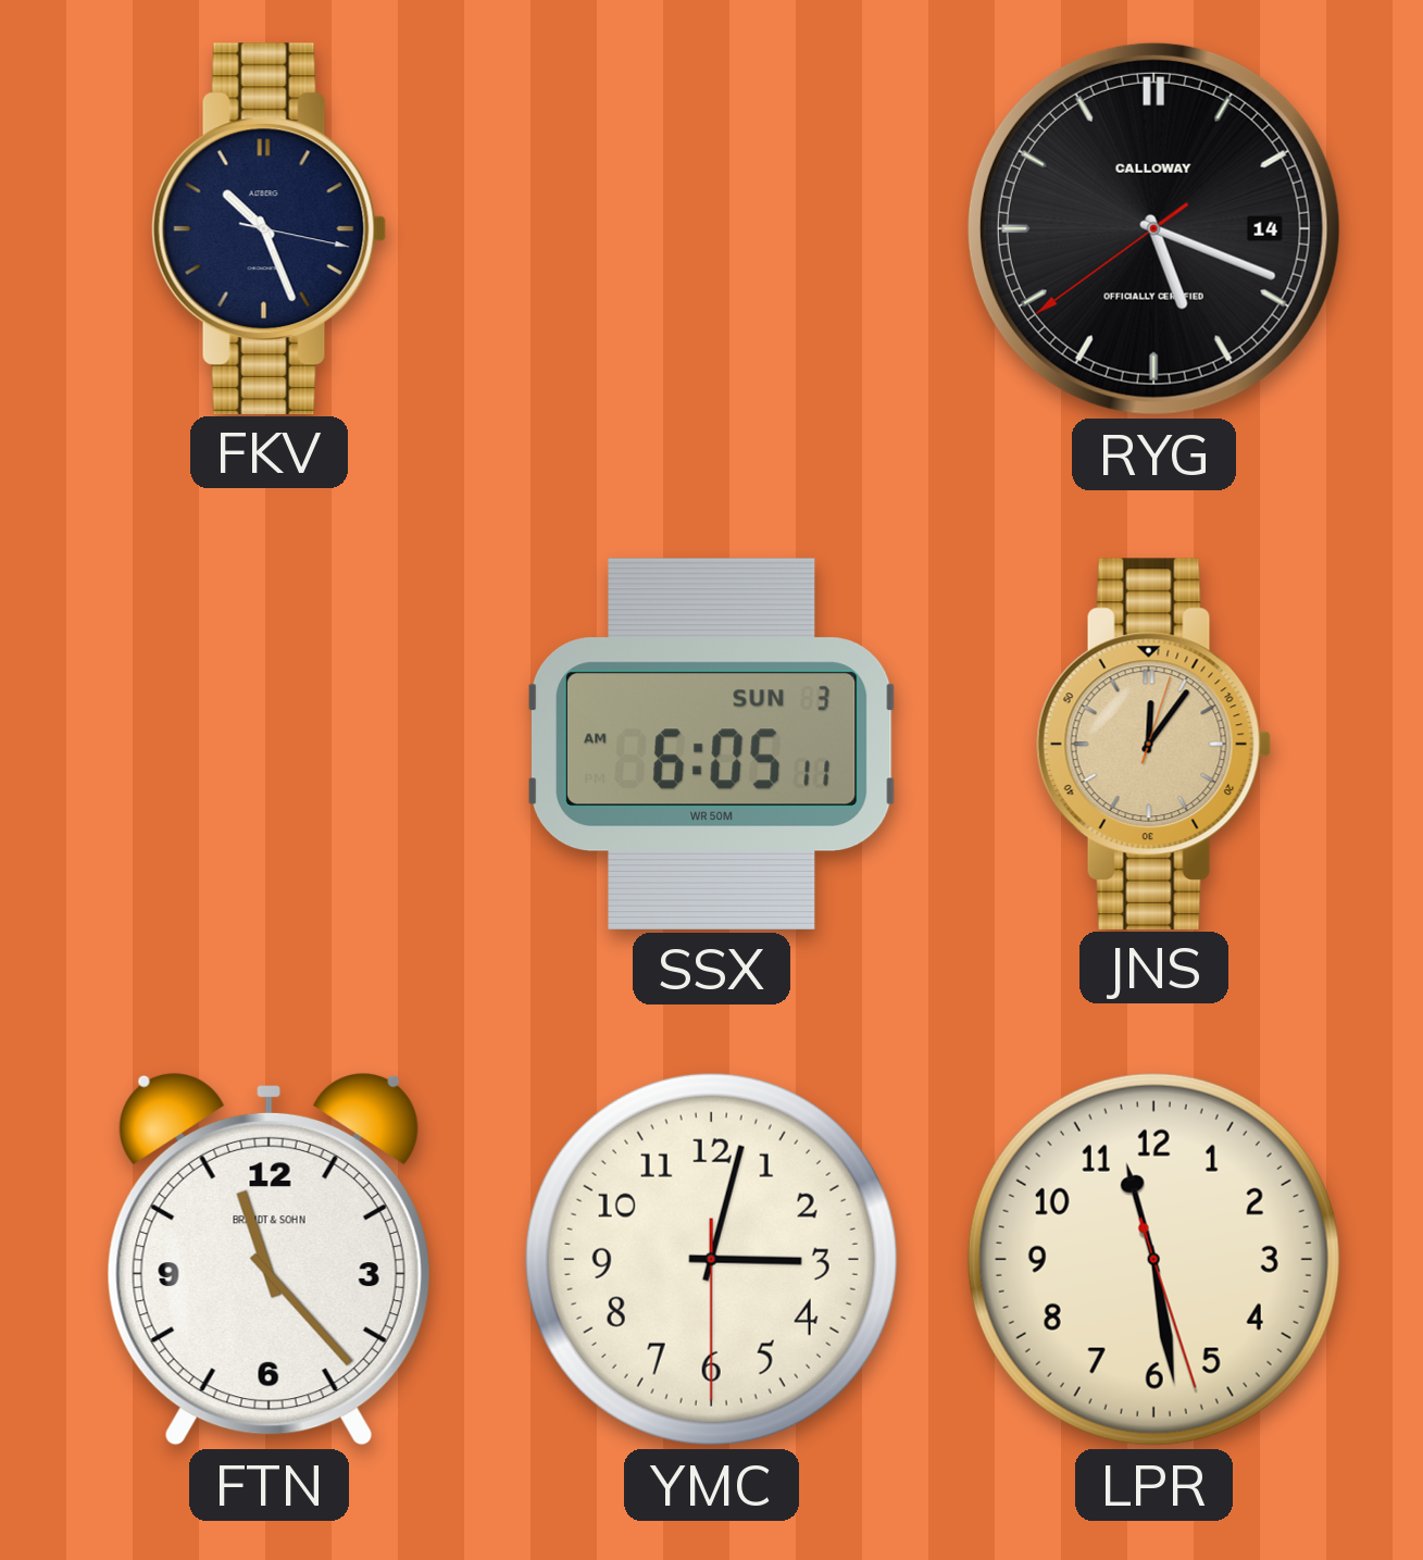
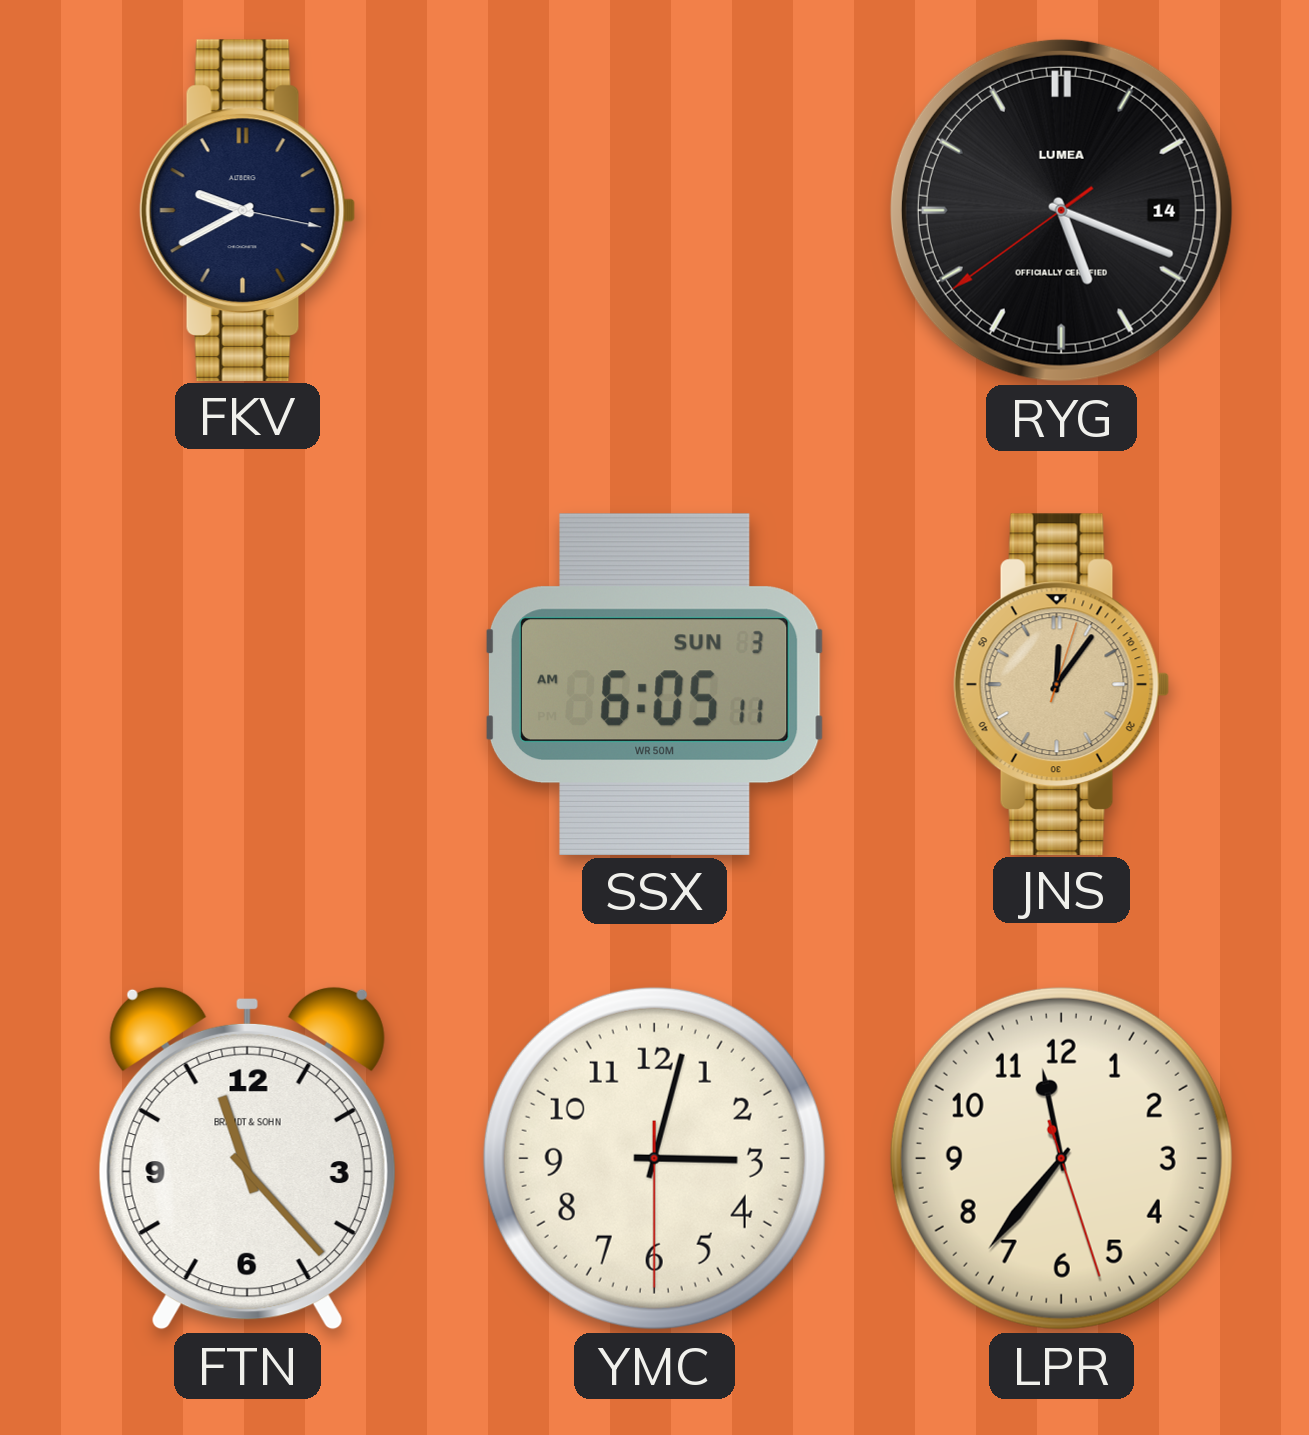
FKV: 10:26 -> 9:40 (248, 210)
RYG brand: CALLOWAY -> LUMEA (1061, 210)
LPR: 11:28 -> 11:36 (1061, 1158)
